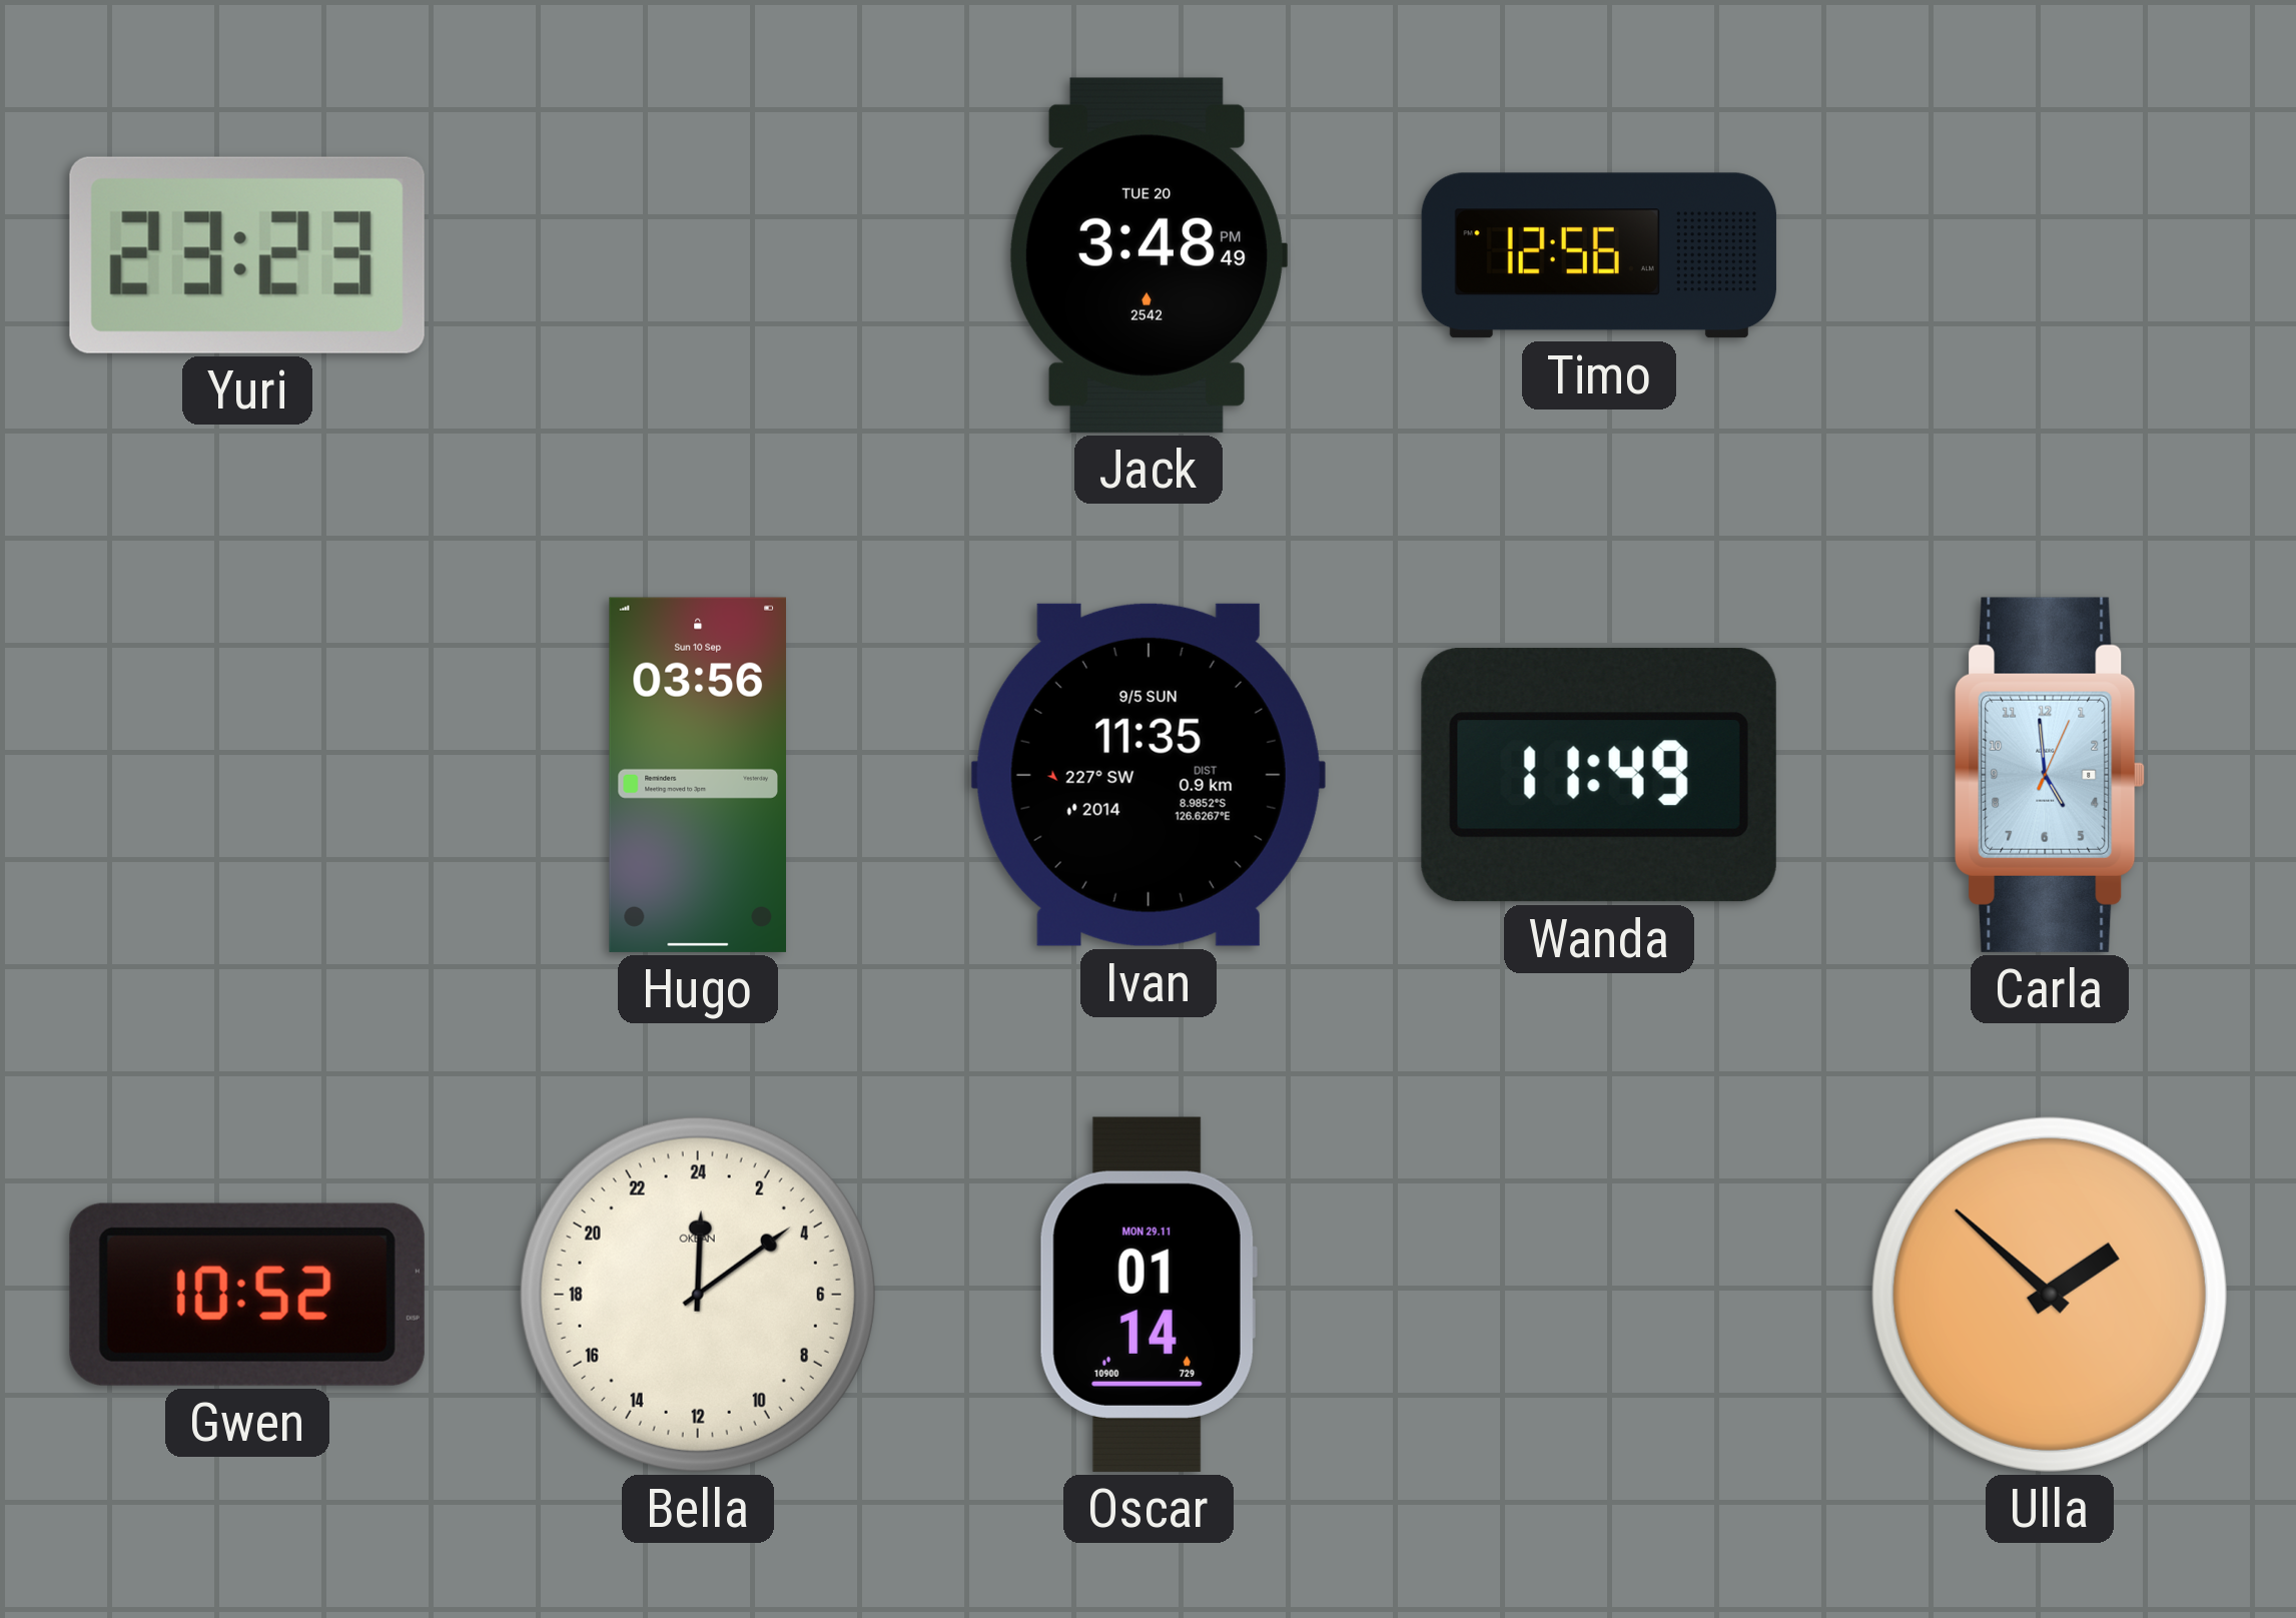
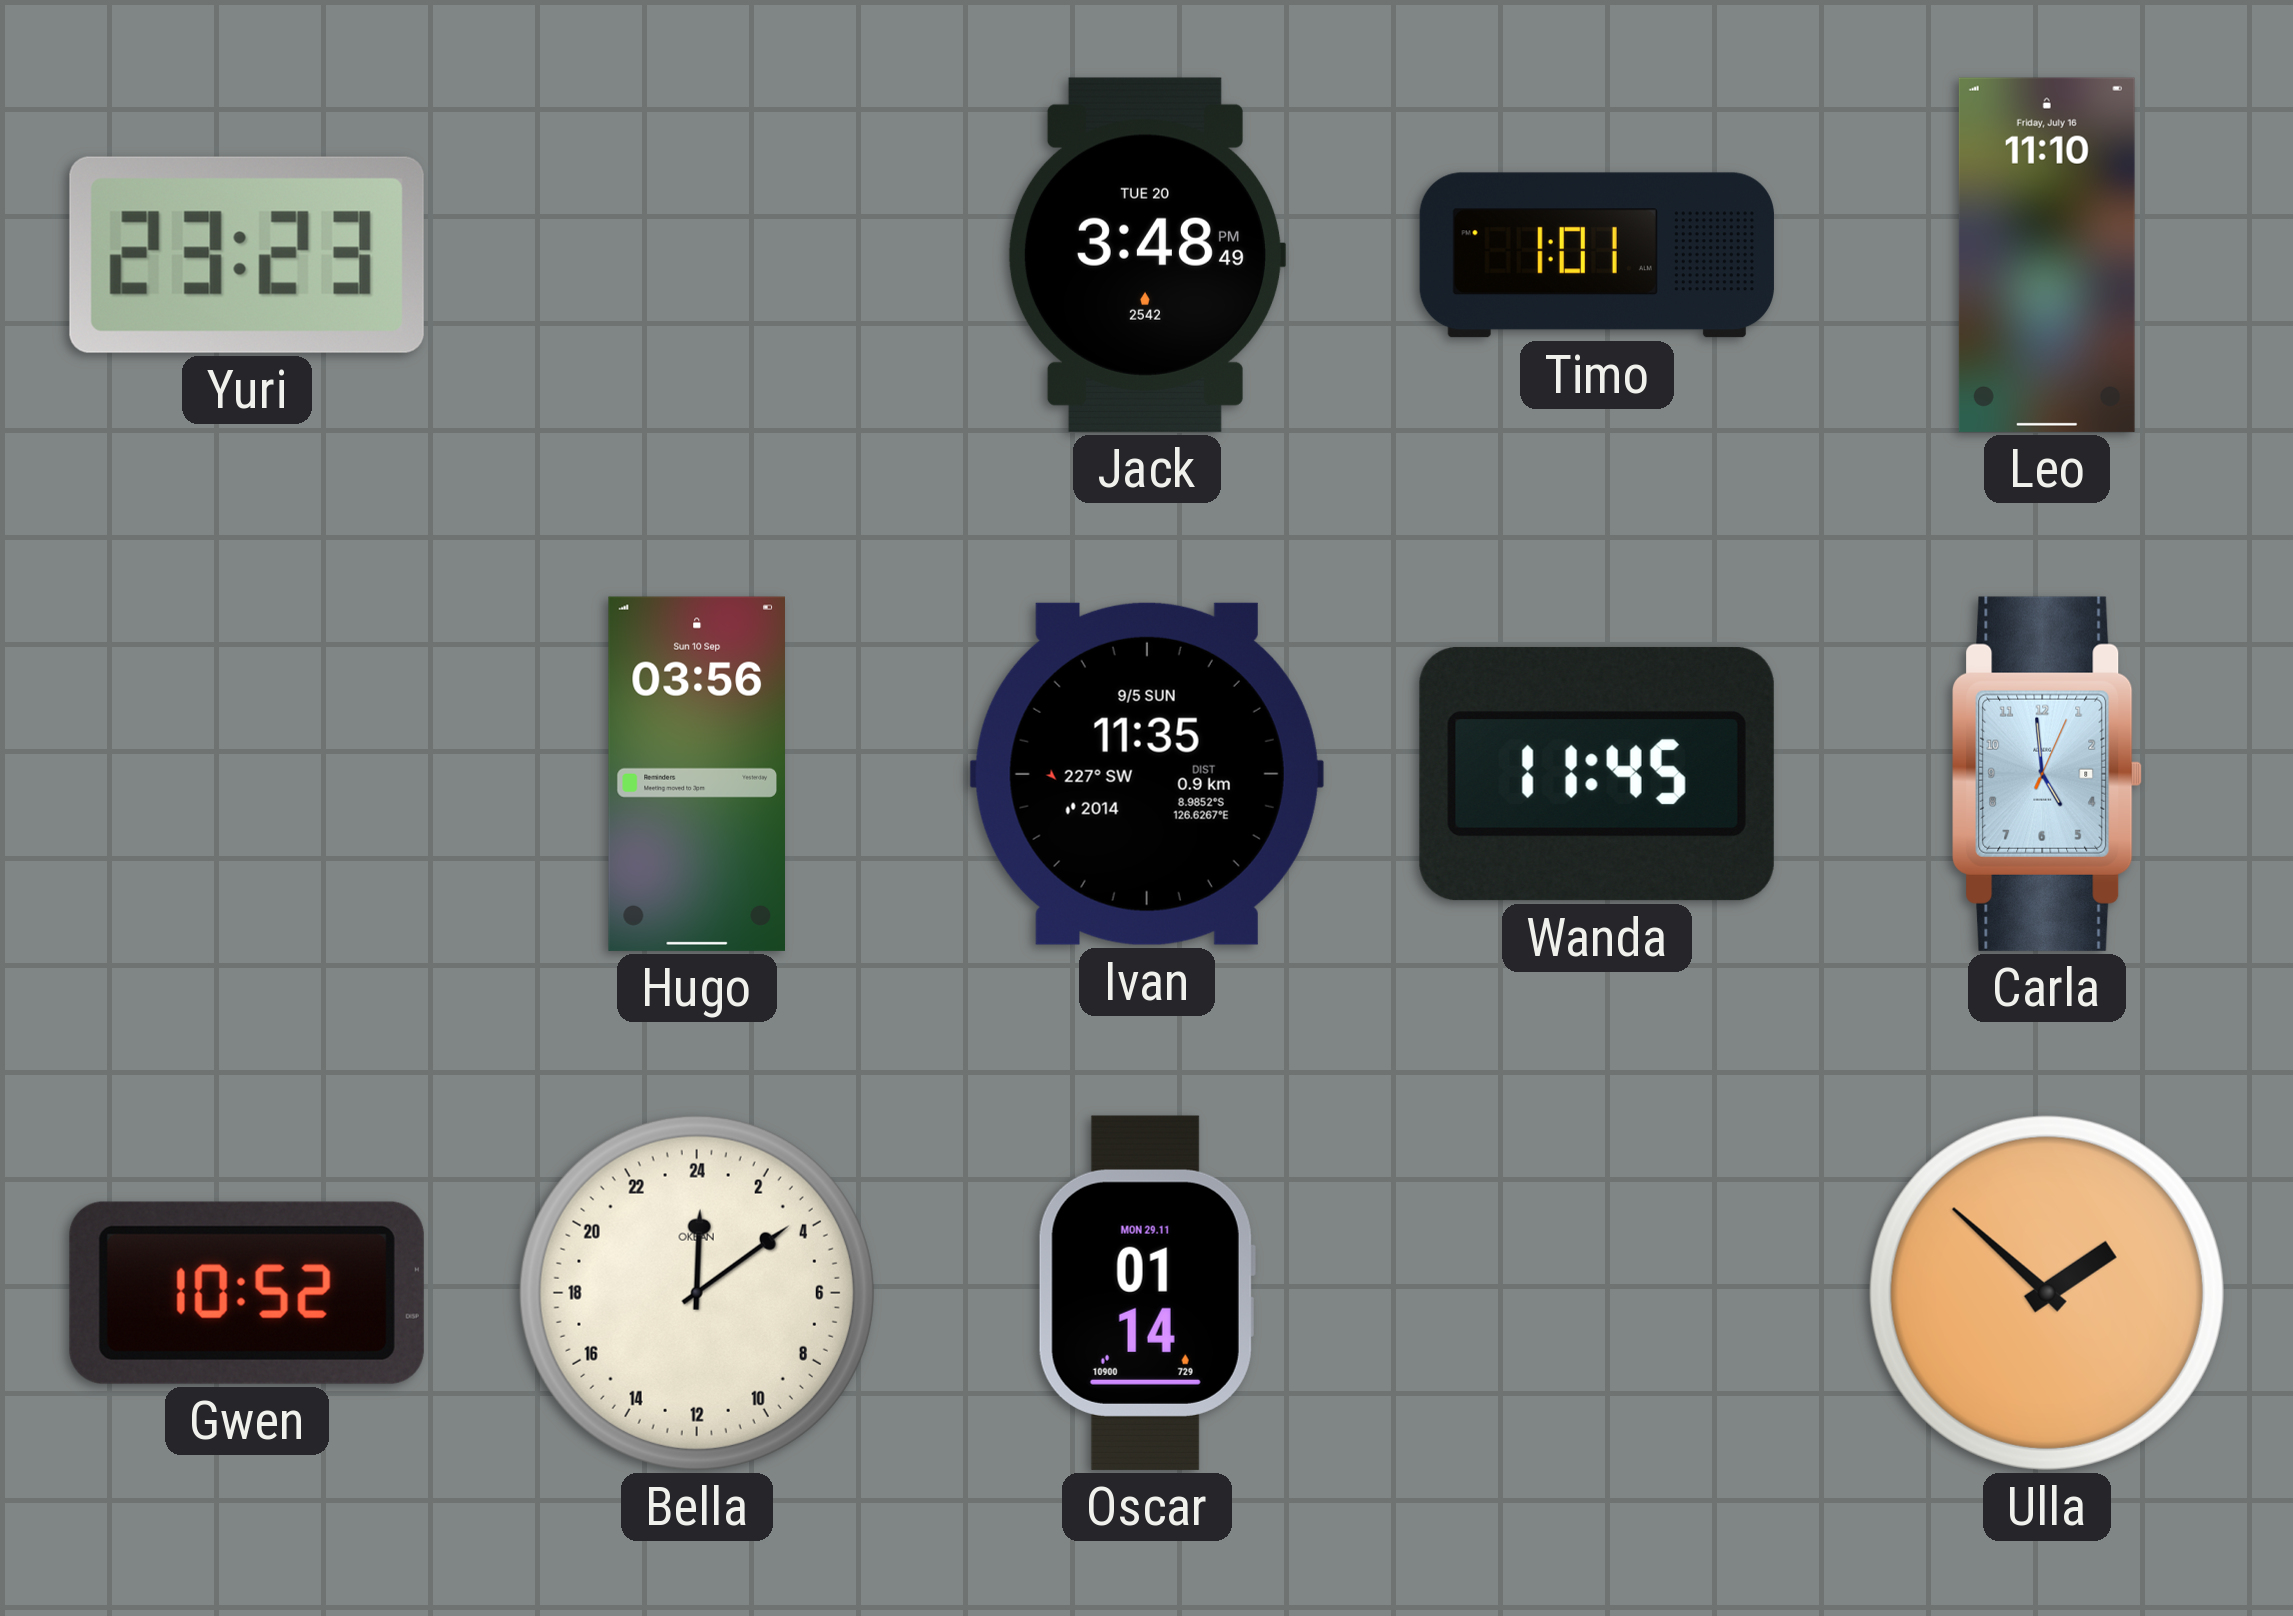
Timo: 12:56 -> 1:01 (1597, 255)
Leo: none -> 11:10 (2047, 255)
Wanda: 11:49 -> 11:45 (1597, 774)
